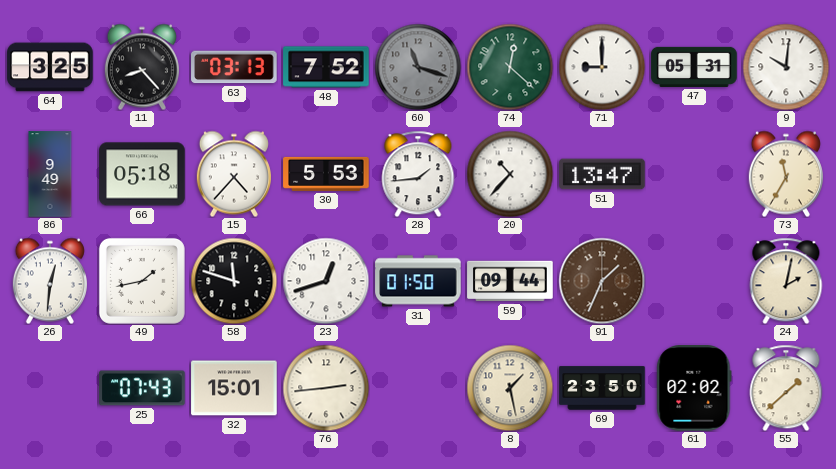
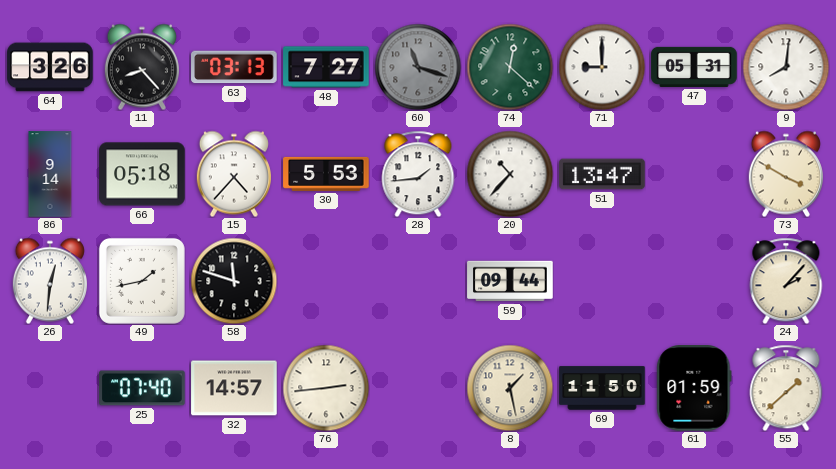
64: 3:25 -> 3:26 (50, 67)
48: 7:52 -> 7:27 (326, 67)
9: 10:01 -> 8:01 (786, 67)
86: 9:49 -> 9:14 (50, 174)
73: 11:35 -> 3:50 (786, 174)
23: 12:42 -> none (326, 281)
31: 01:50 -> none (418, 281)
91: 1:34 -> none (602, 281)
24: 2:02 -> 2:07 (786, 281)
25: 07:43 -> 07:40 (142, 388)
32: 15:01 -> 14:57 (234, 388)
69: 23:50 -> 11:50 (602, 388)
61: 02:02 -> 01:59 (694, 388)
